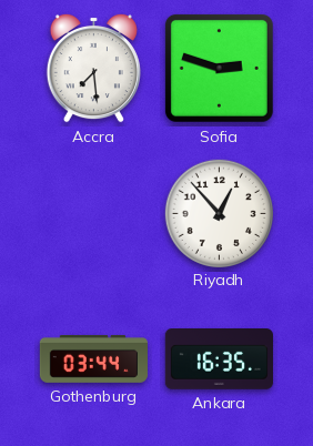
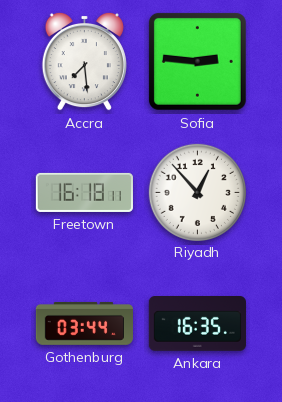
Sofia: 2:48 -> 2:46 (197, 61)
Freetown: none -> 16:18 (84, 192)
